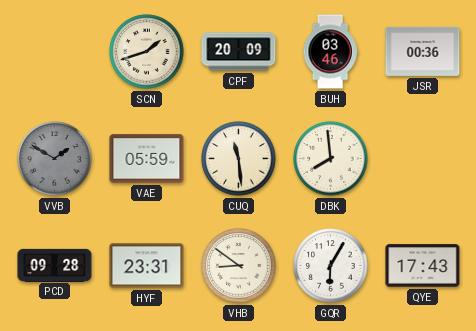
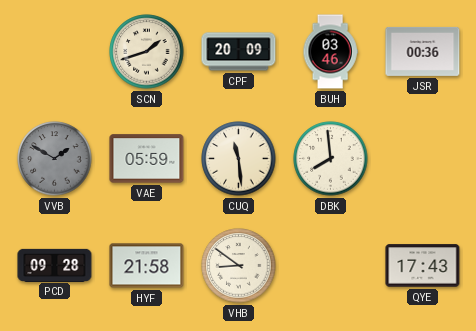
HYF: 23:31 -> 21:58 (147, 266)
GQR: 6:05 -> none (331, 266)
